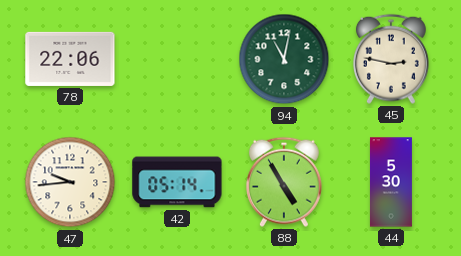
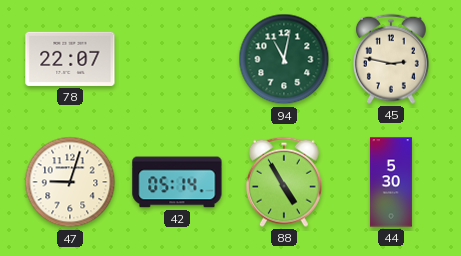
78: 22:06 -> 22:07 (70, 59)
47: 9:44 -> 9:03 (70, 182)
